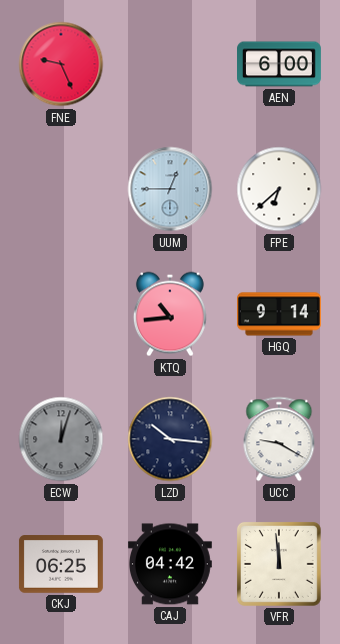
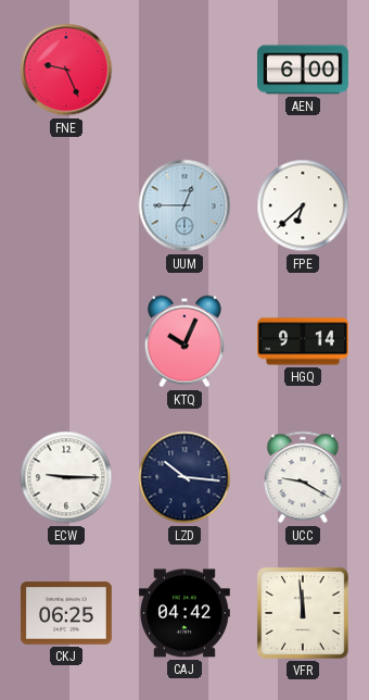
KTQ: 10:44 -> 10:04 (184, 341)
ECW: 12:03 -> 9:15 (66, 477)
ECW dial: grey -> white (66, 477)
